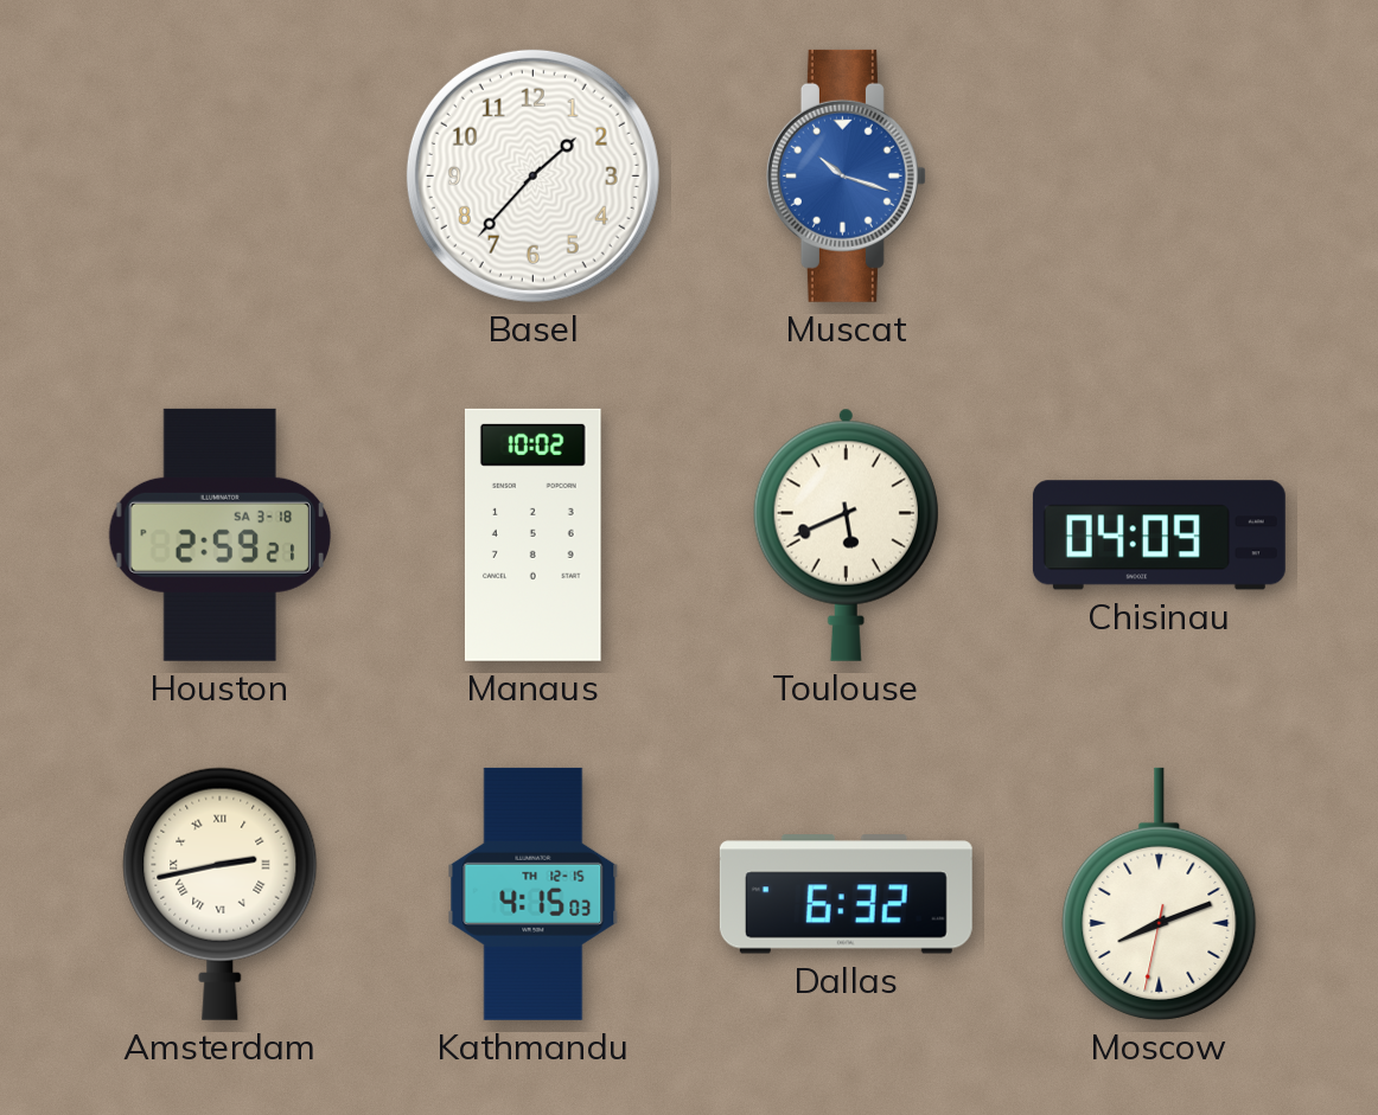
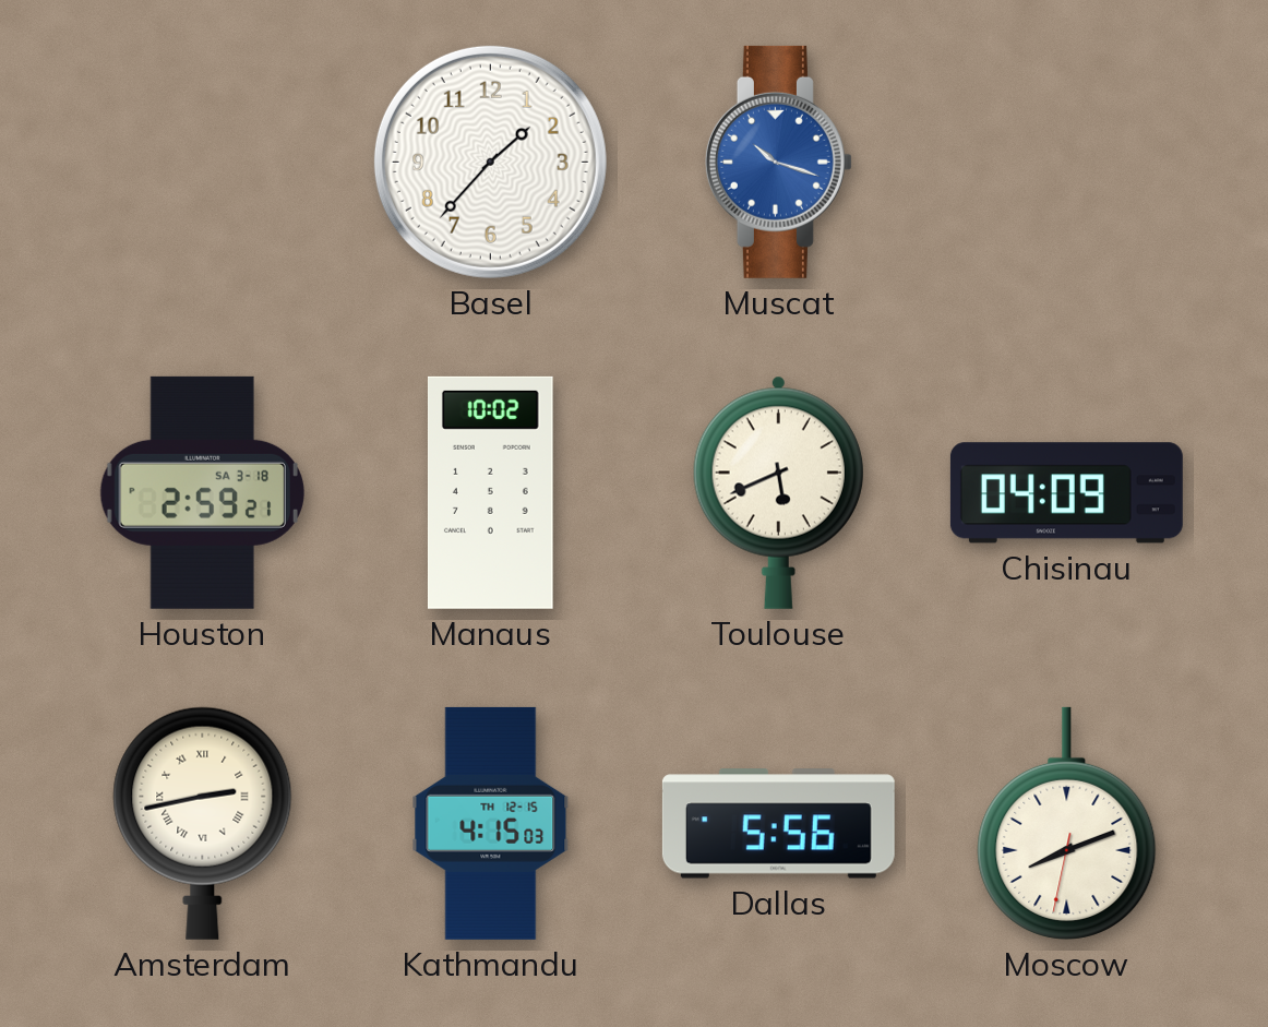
Dallas: 6:32 -> 5:56 (778, 824)
